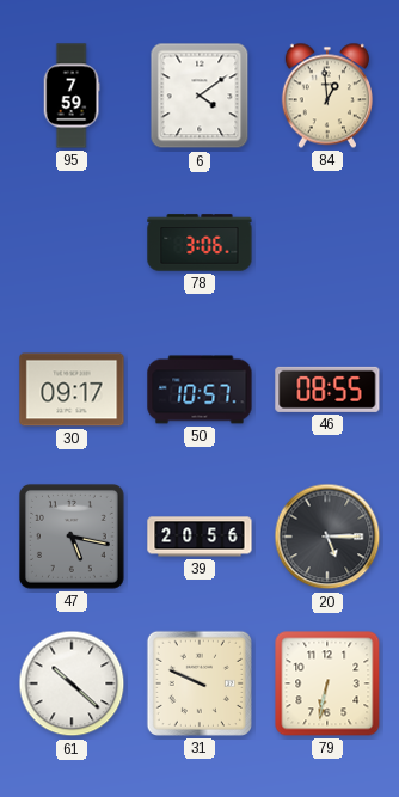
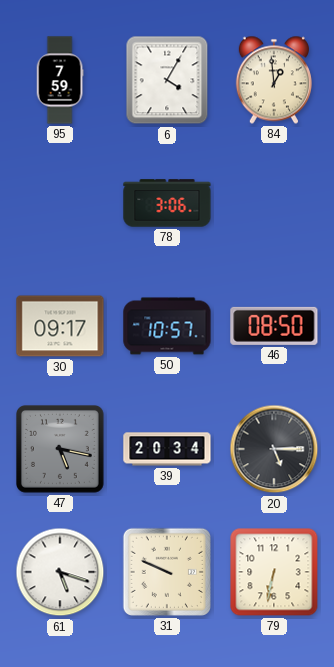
6: 4:09 -> 4:05 (167, 80)
46: 08:55 -> 08:50 (274, 326)
39: 20:56 -> 20:34 (167, 449)
61: 10:22 -> 5:18 (60, 572)
